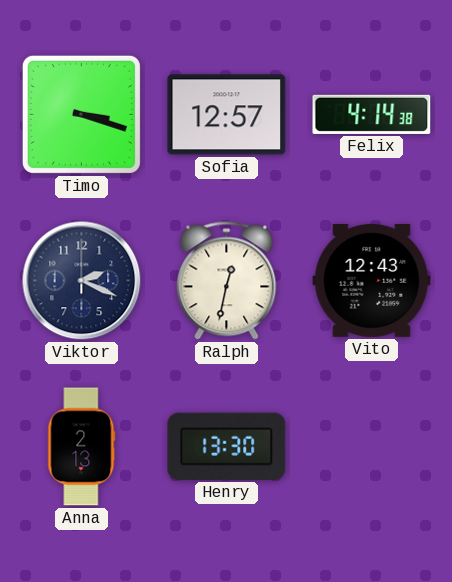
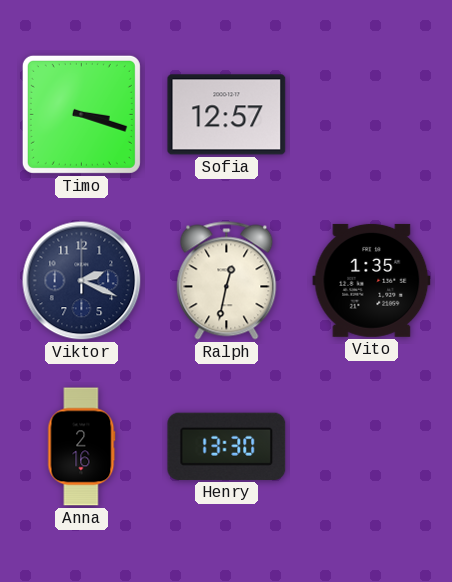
Felix: 4:14 -> none (372, 114)
Vito: 12:43 -> 1:35 (372, 280)
Anna: 2:13 -> 2:16 (82, 447)
